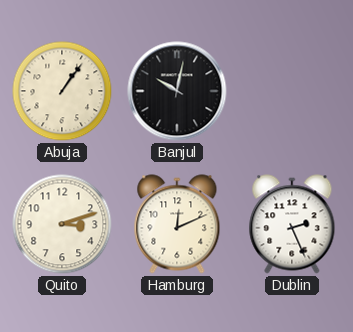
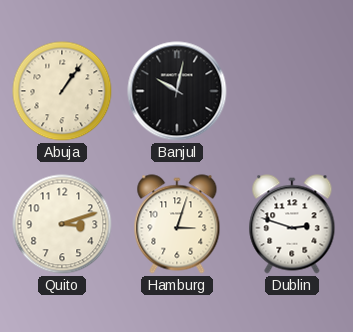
Hamburg: 12:11 -> 3:03 (177, 224)
Dublin: 2:26 -> 2:48 (292, 224)
